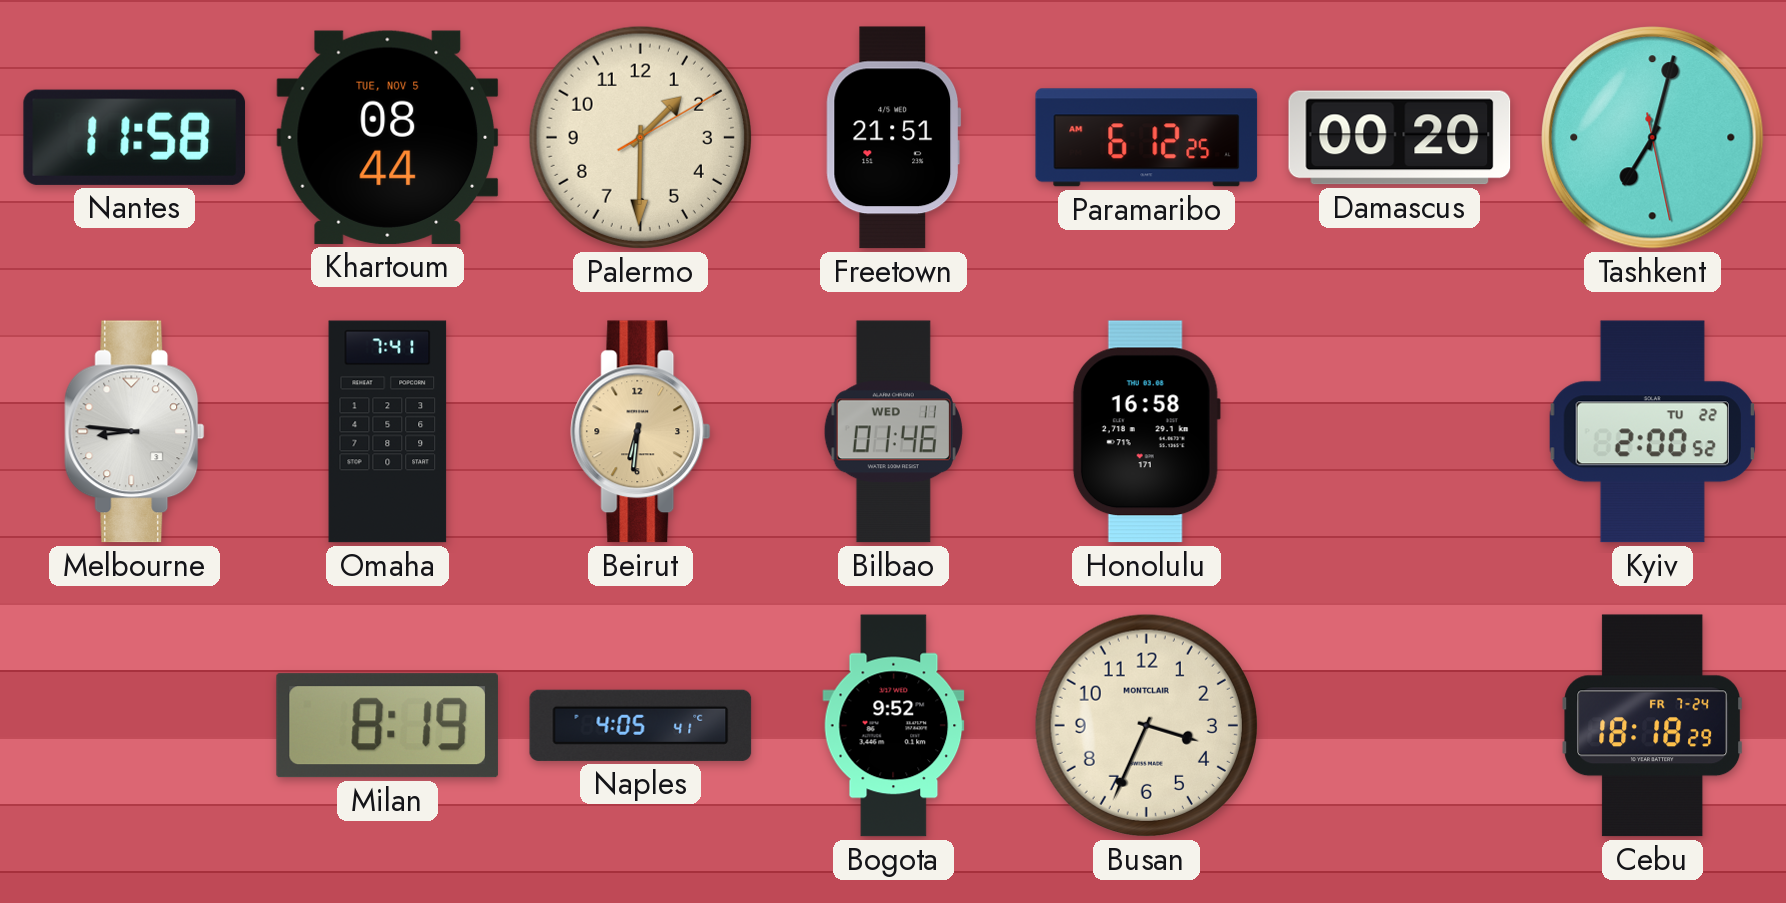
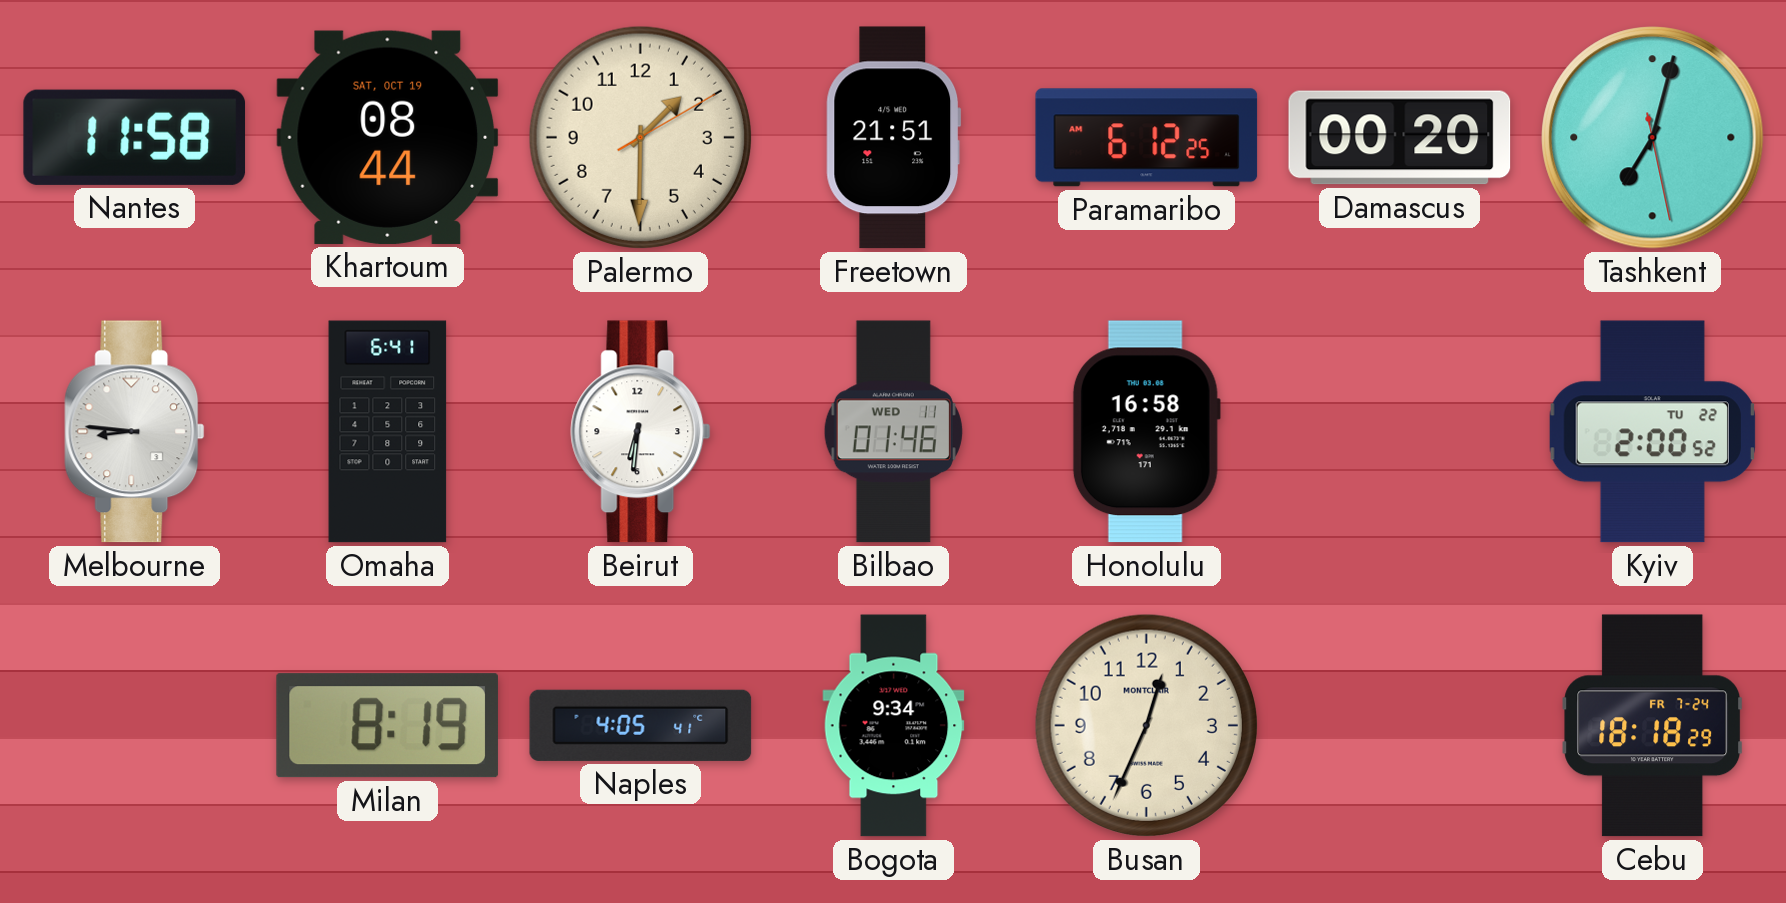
Khartoum date: TUE, NOV 5 -> SAT, OCT 19 (388, 137)
Omaha: 7:41 -> 6:41 (388, 432)
Beirut dial: champagne -> white (641, 432)
Bogota: 9:52 -> 9:34 (894, 726)
Busan: 3:34 -> 12:34 (1146, 725)
